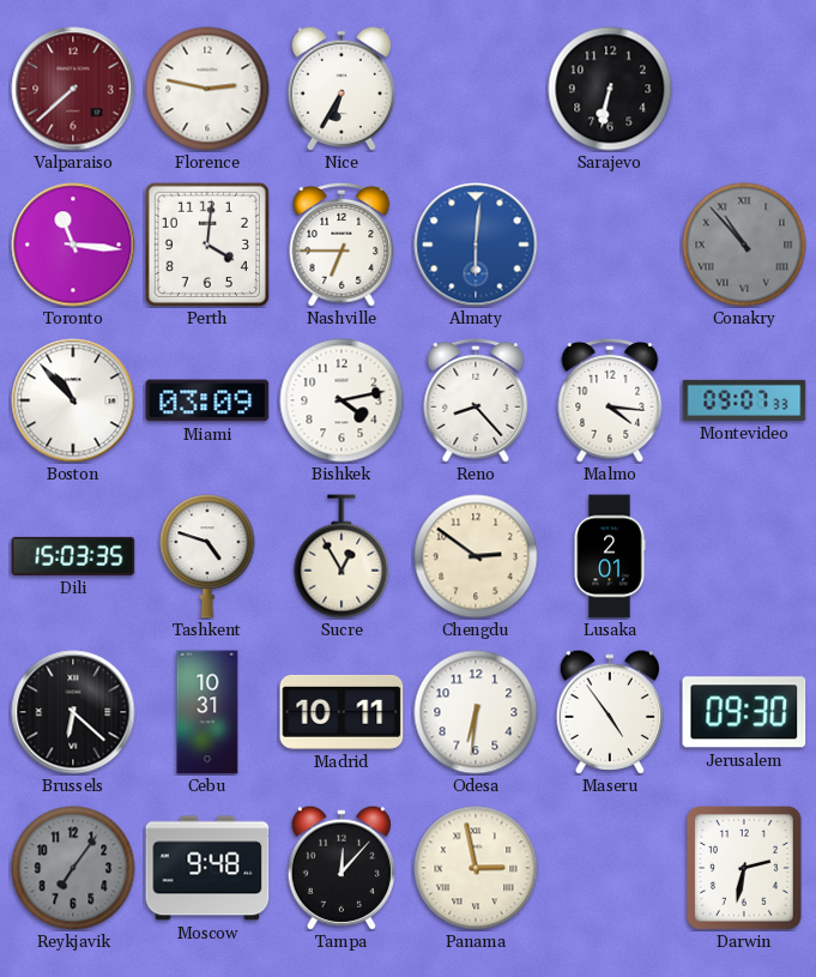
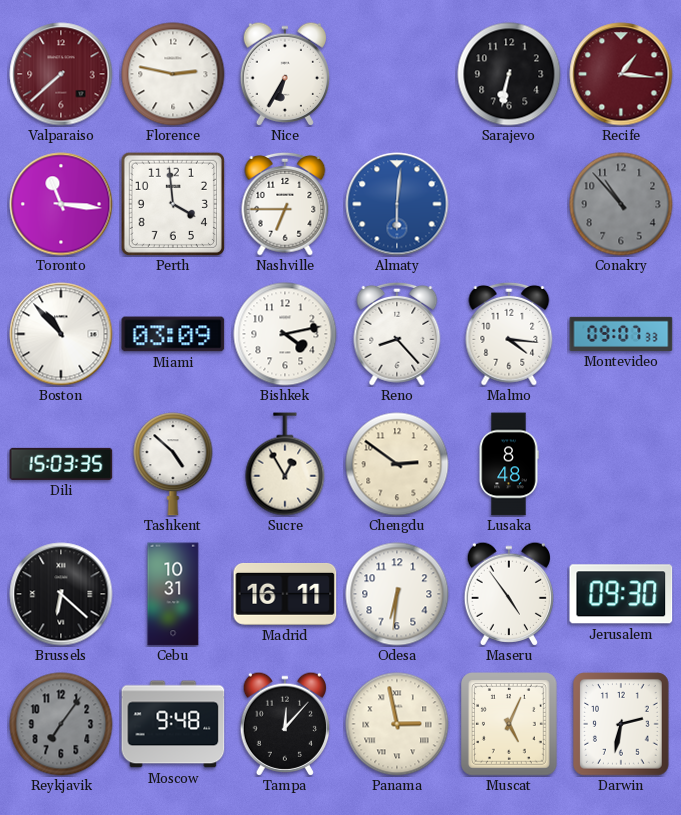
Recife: none -> 1:16 (621, 74)
Perth: 4:01 -> 3:59 (173, 204)
Conakry numerals: Roman -> Arabic (621, 204)
Tashkent: 4:48 -> 4:52 (173, 464)
Lusaka: 2:01 -> 8:48 (509, 464)
Madrid: 10:11 -> 16:11 (285, 594)
Muscat: none -> 5:04 (510, 725)
